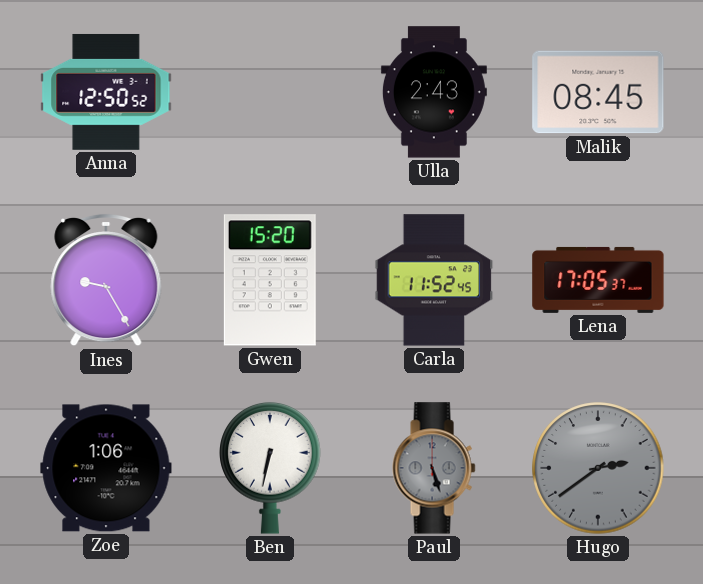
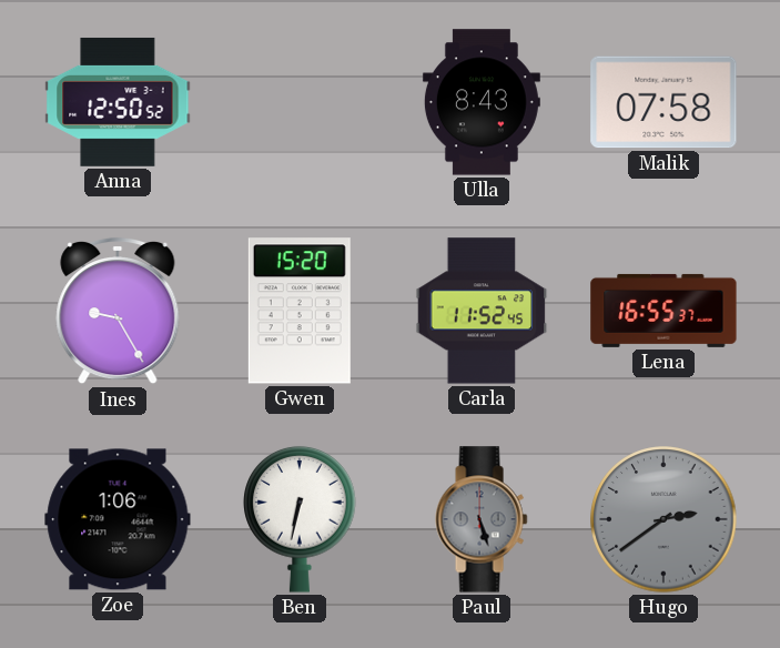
Ulla: 2:43 -> 8:43 (482, 102)
Malik: 08:45 -> 07:58 (663, 102)
Lena: 17:05 -> 16:55 (663, 311)
